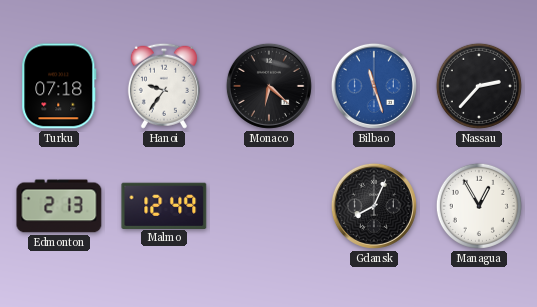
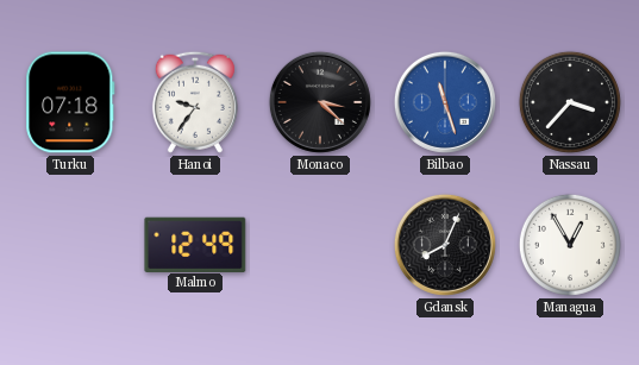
Monaco: 6:22 -> 3:22 (320, 102)
Nassau: 2:37 -> 3:37 (570, 102)
Edmonton: 2:13 -> none (59, 206)
